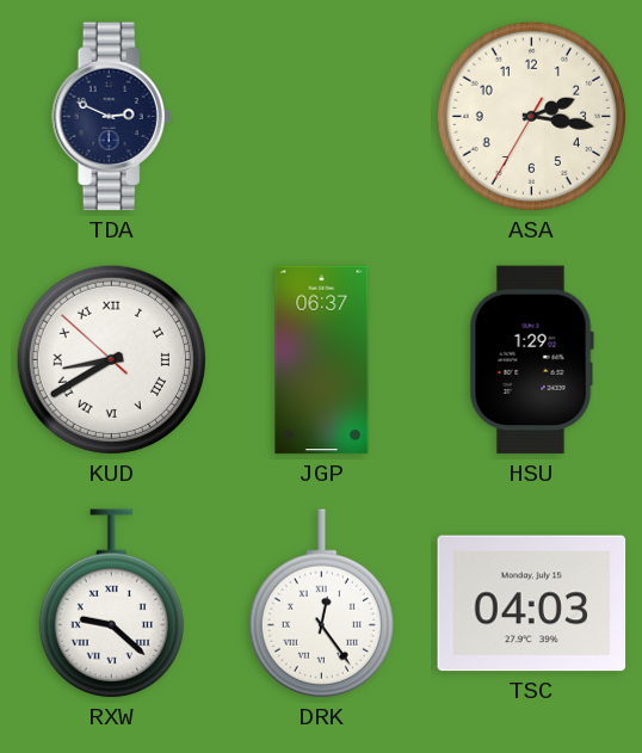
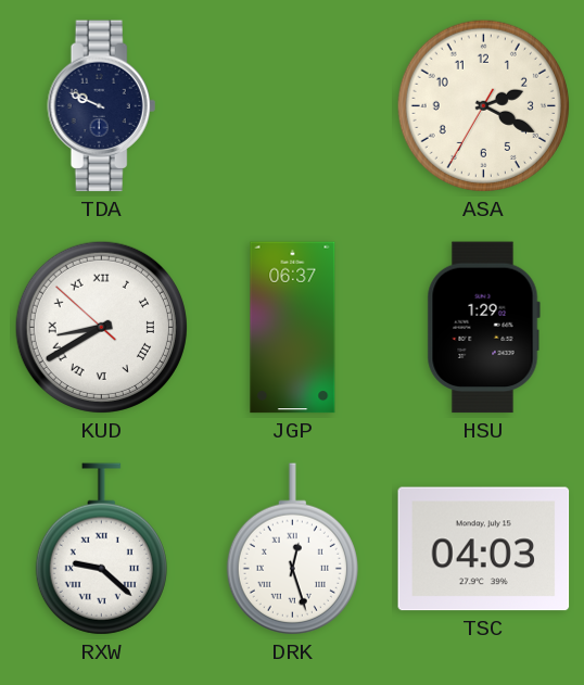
TDA: 2:49 -> 9:49 (102, 106)
ASA: 2:16 -> 2:19 (483, 105)
DRK: 12:24 -> 12:27 (292, 549)
